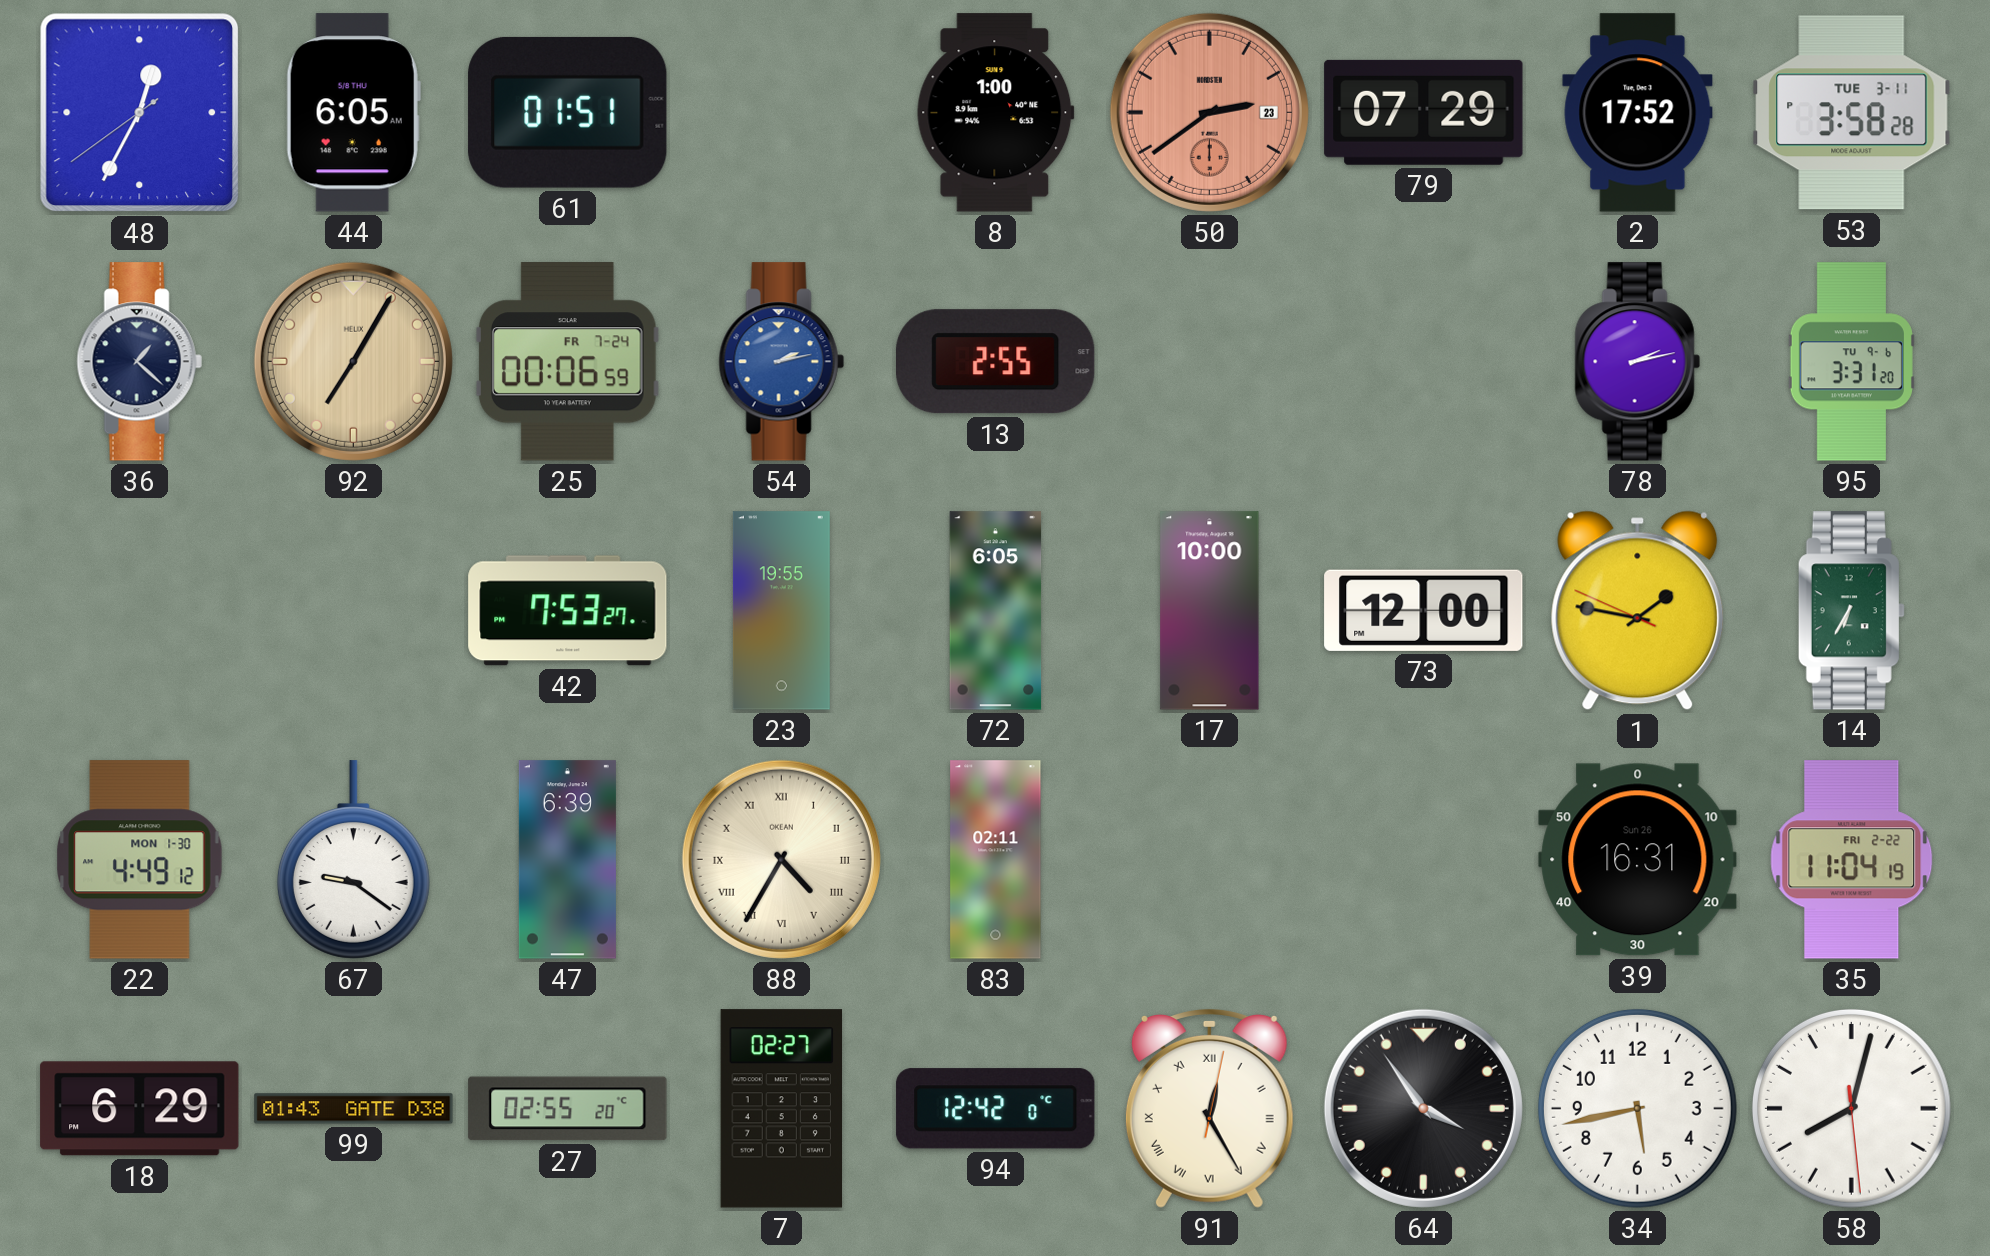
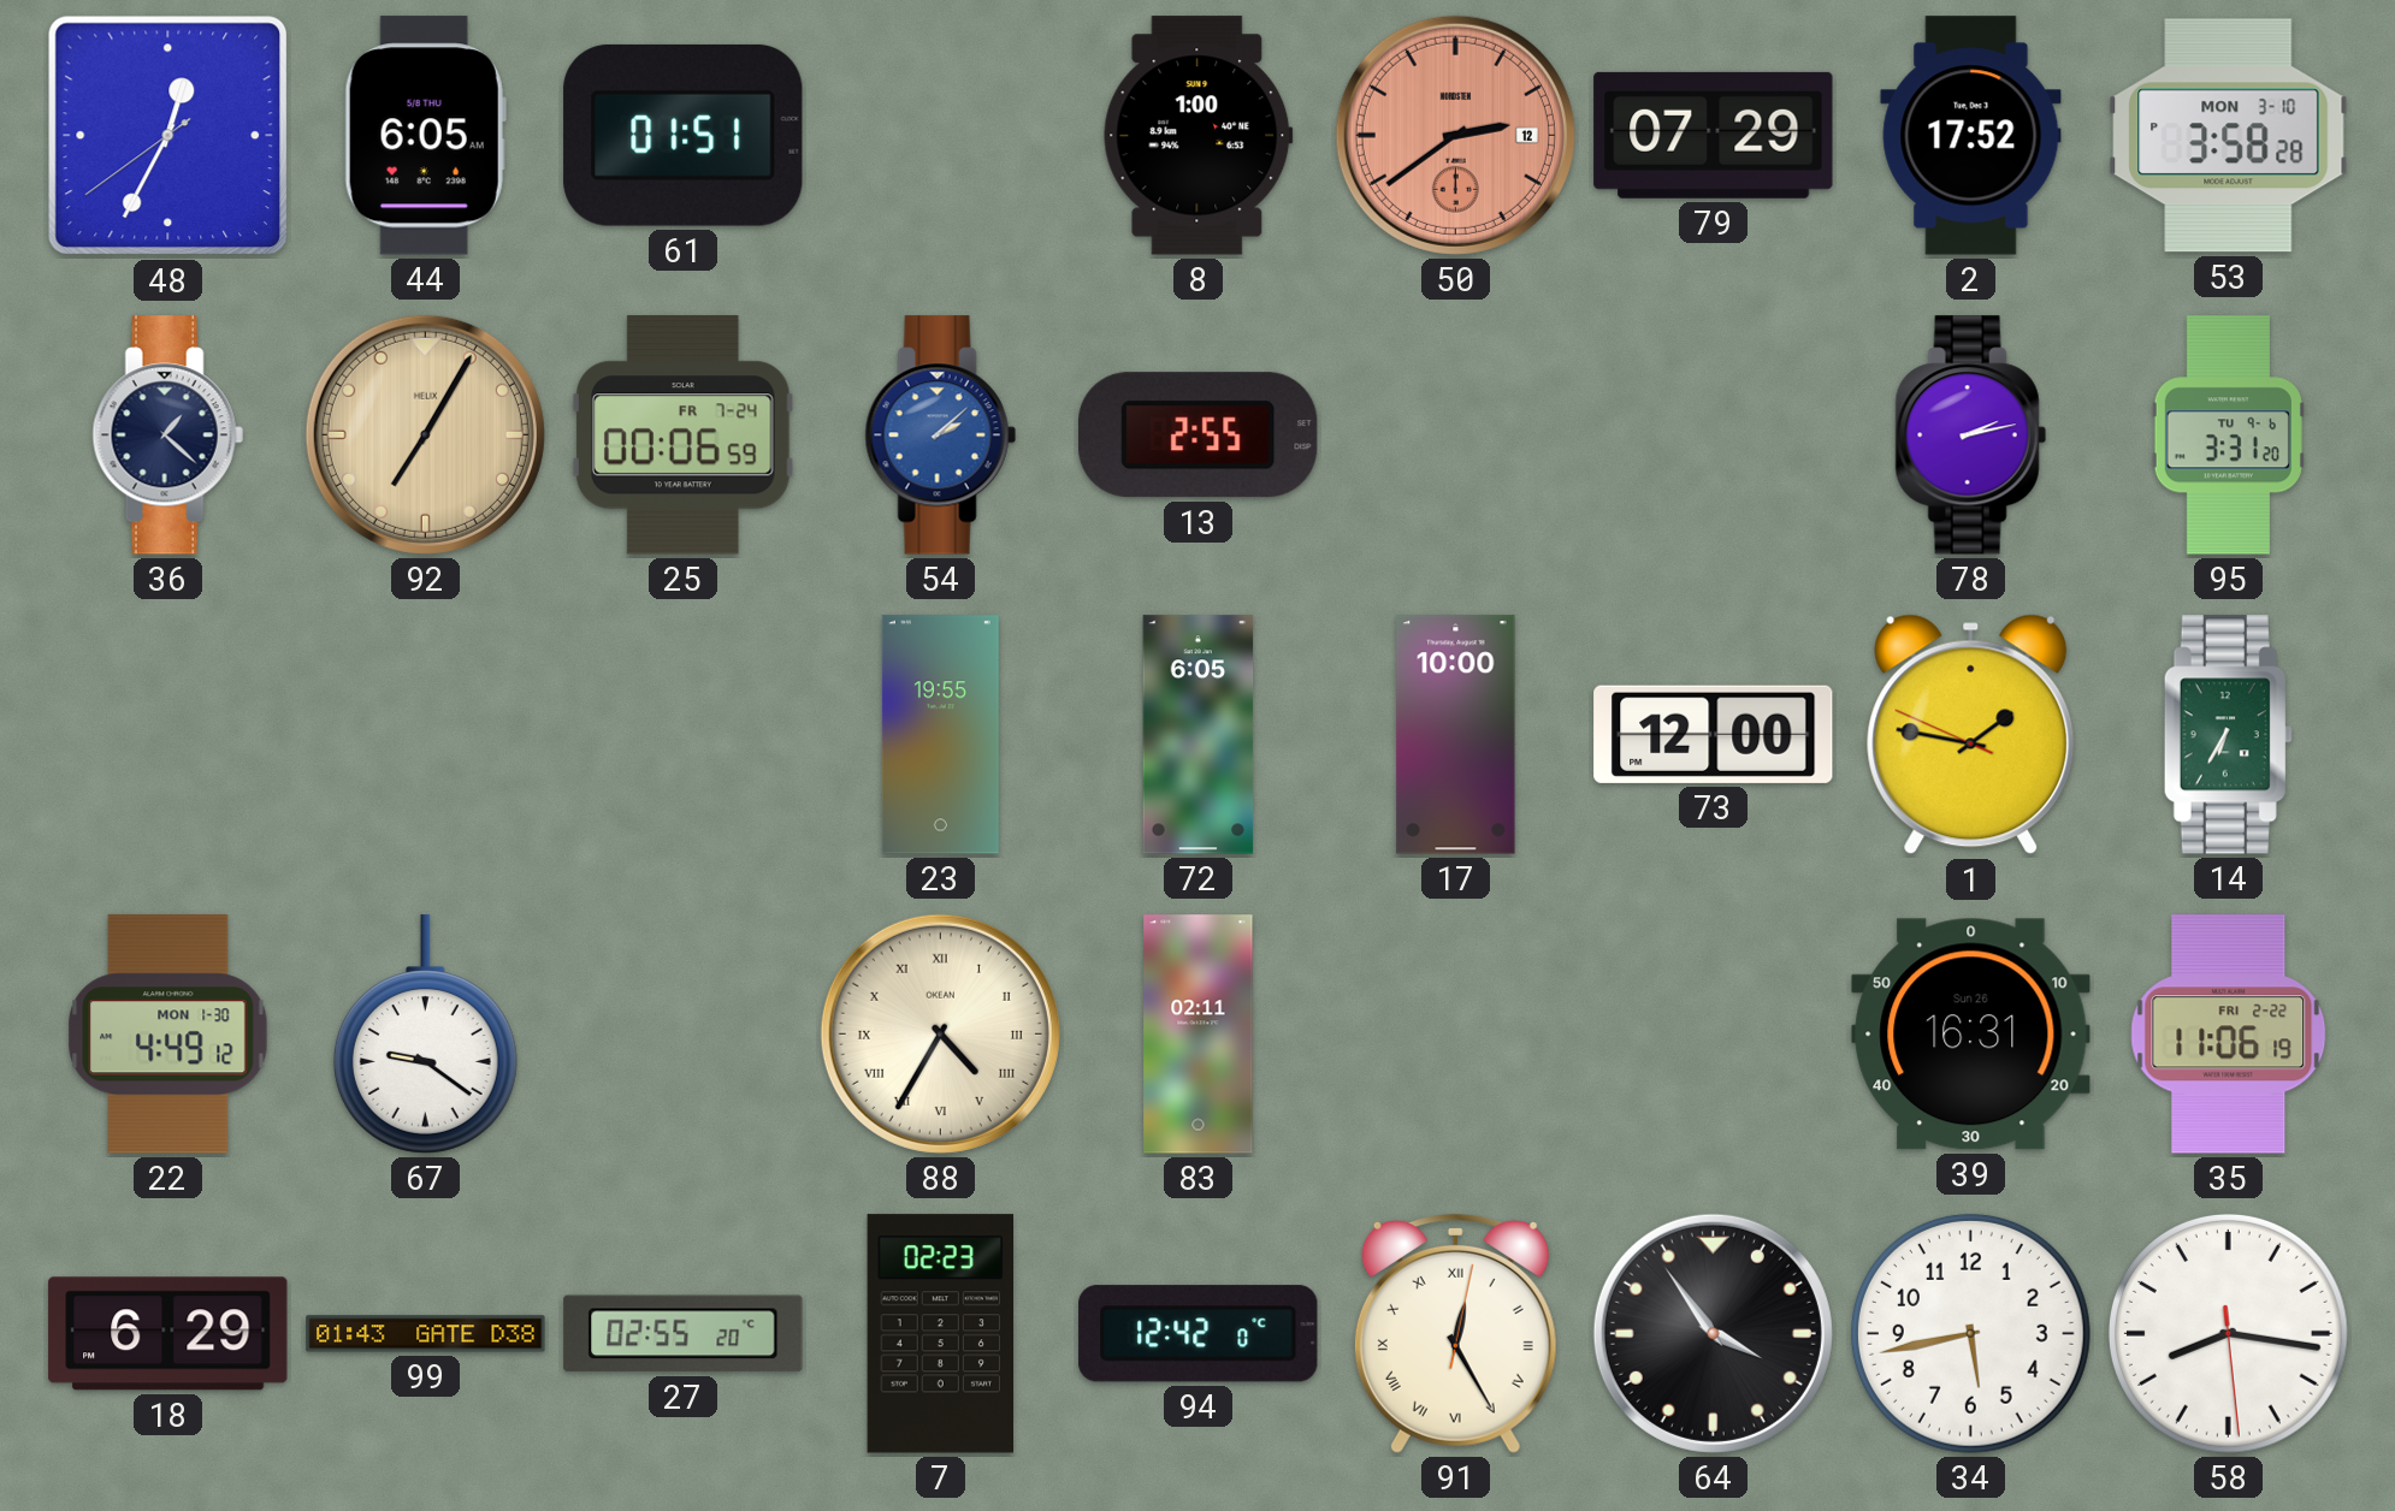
50 date: 23 -> 12 (1455, 135)
53 date: TUE 3-11 -> MON 3-10 (2229, 136)
54: 2:13 -> 2:08 (940, 435)
42: 7:53 -> none (568, 611)
47: 6:39 -> none (567, 860)
35: 11:04 -> 11:06 (2229, 1035)
7: 02:27 -> 02:23 (940, 1334)
58: 8:02 -> 8:16 (2228, 1333)
